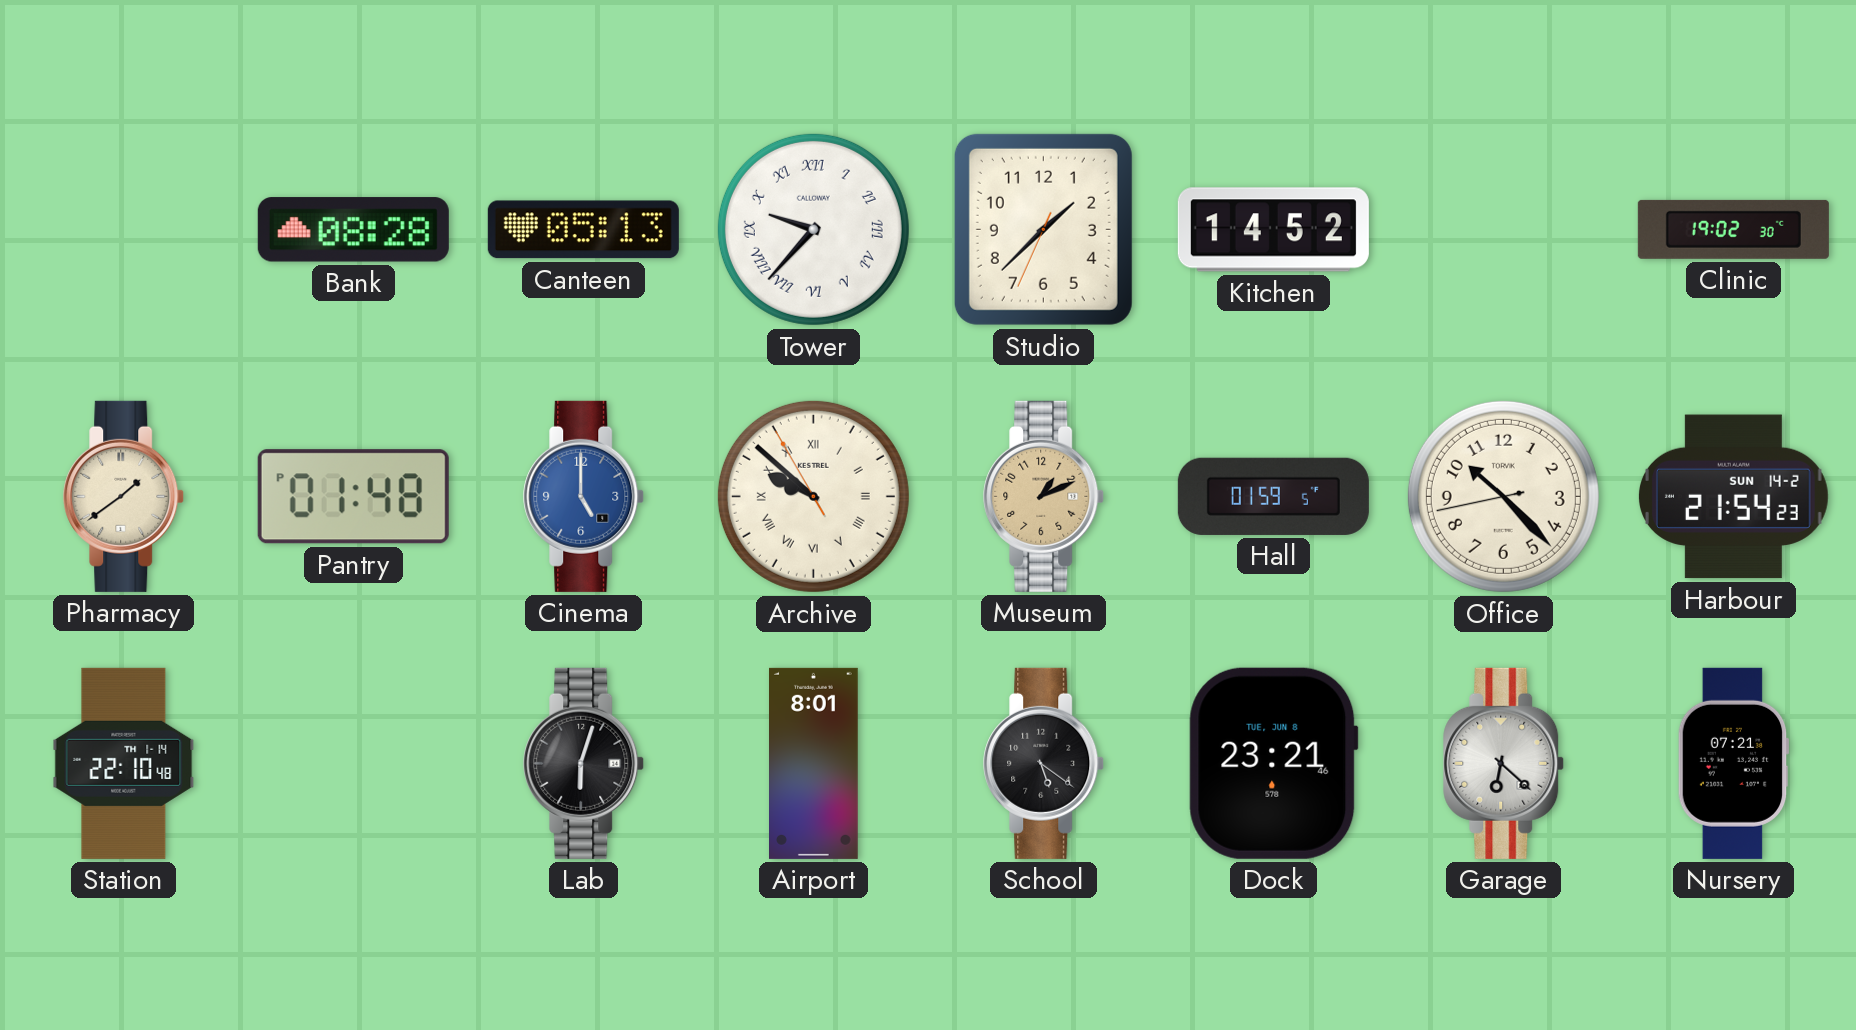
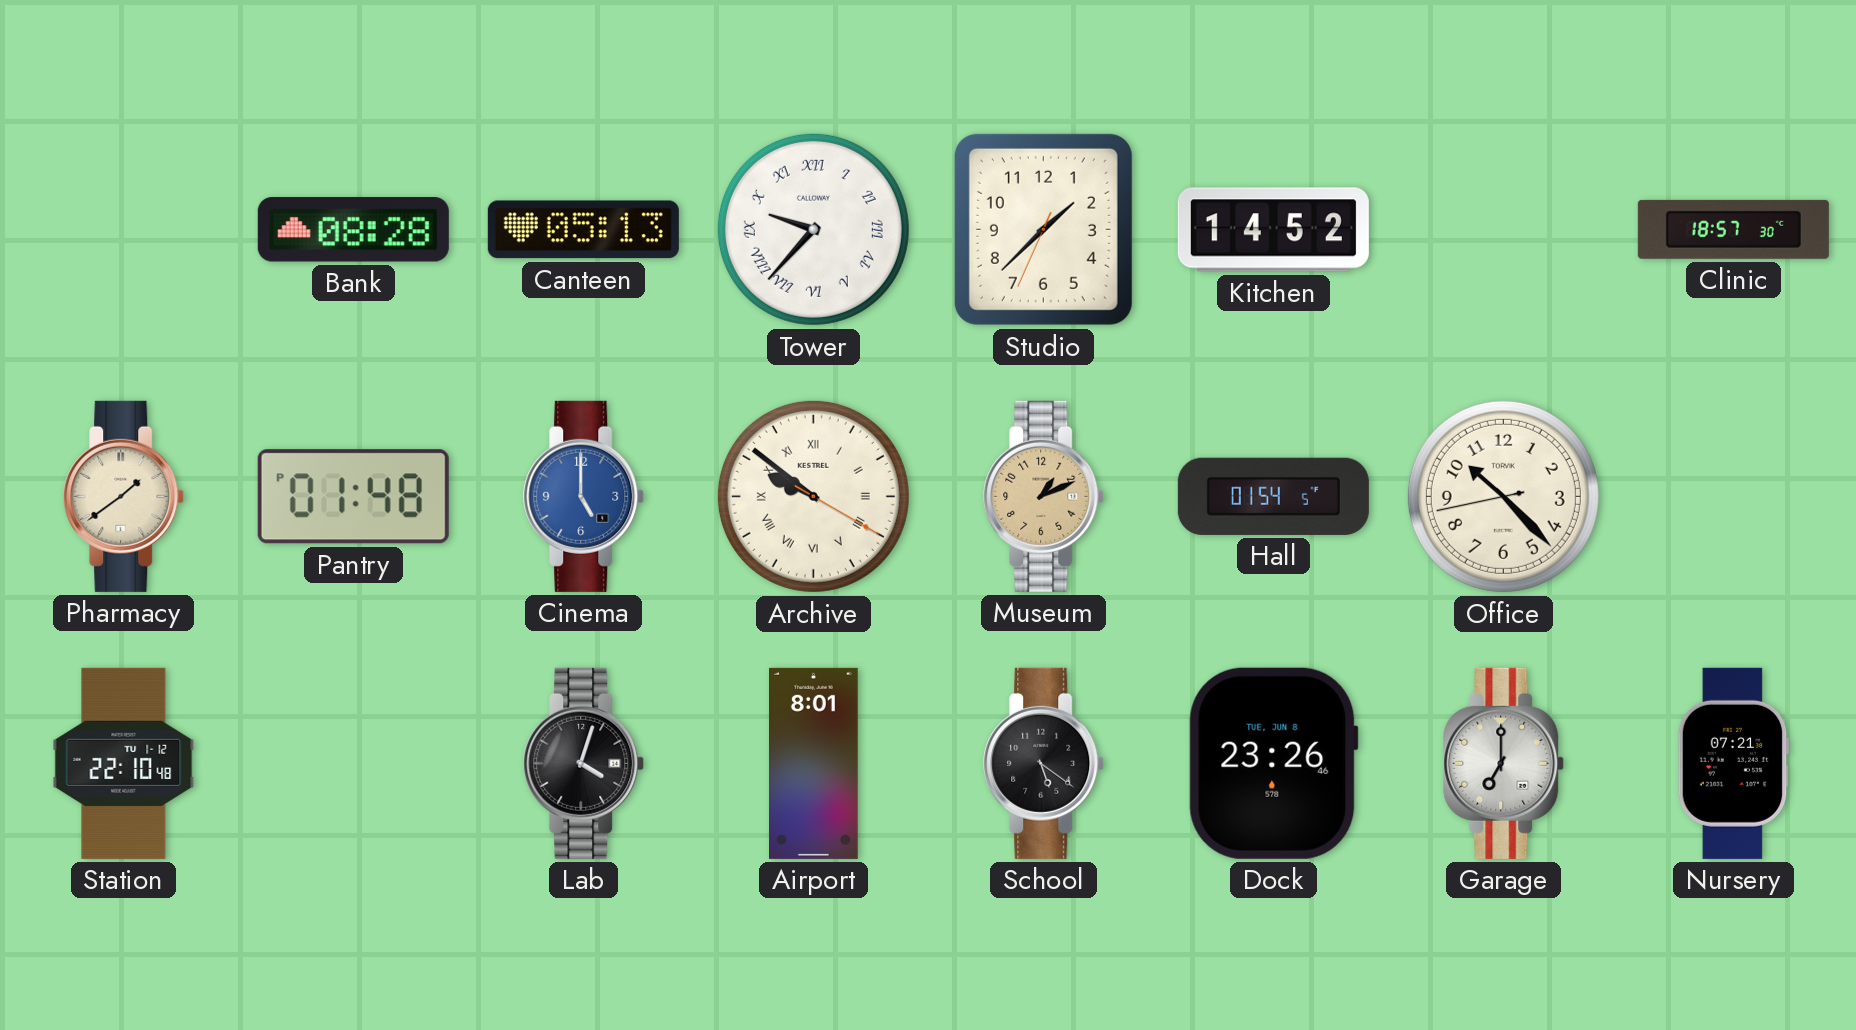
Clinic: 19:02 -> 18:57 (1733, 229)
Archive: 9:51:55 -> 9:51:20 (813, 496)
Hall: 01:59 -> 01:54 (1273, 496)
Harbour: 21:54 -> none (1733, 497)
Station date: TH 1-14 -> TU 1-12 (124, 763)
Lab: 6:03 -> 4:03 (584, 763)
Dock: 23:21 -> 23:26 (1273, 763)
Garage: 6:22 -> 7:00 (1504, 763)
